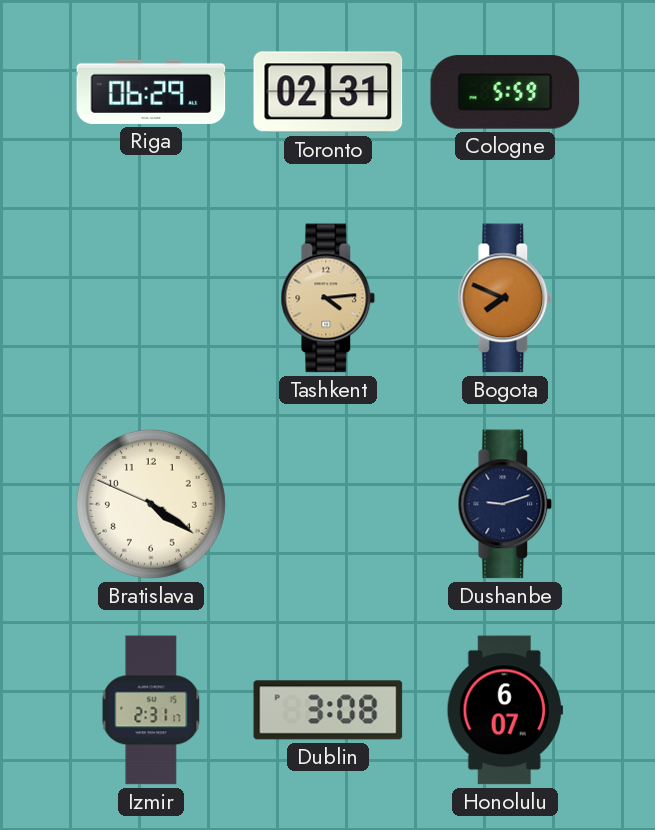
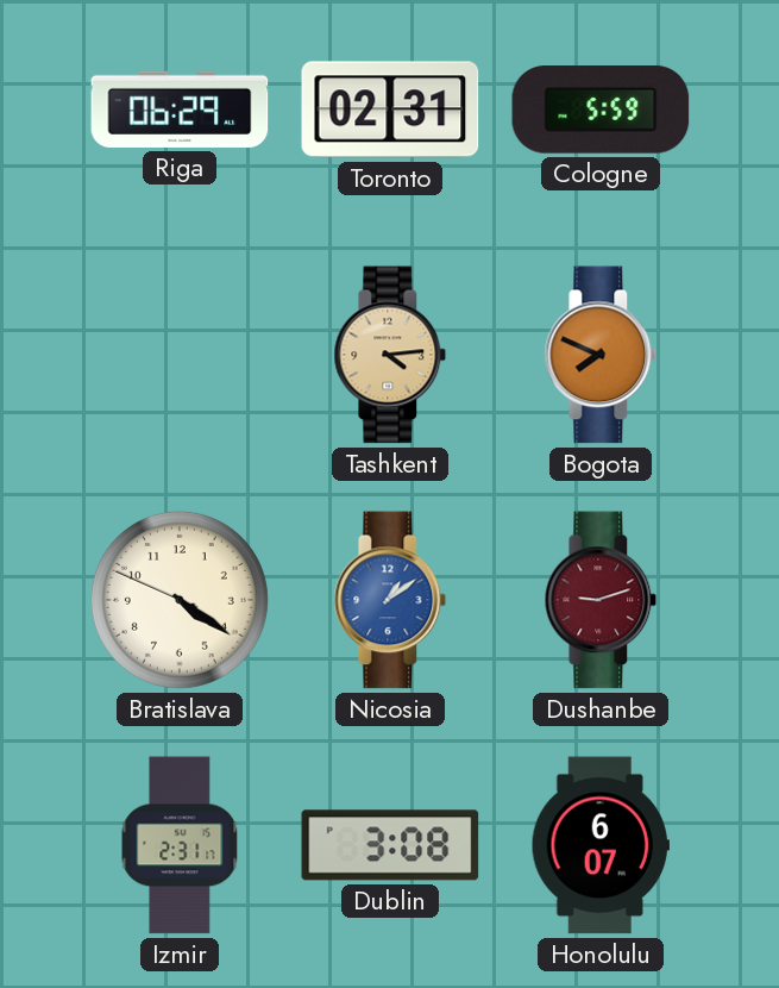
Nicosia: none -> 1:09 (390, 600)
Dushanbe dial: navy -> burgundy (601, 600)
